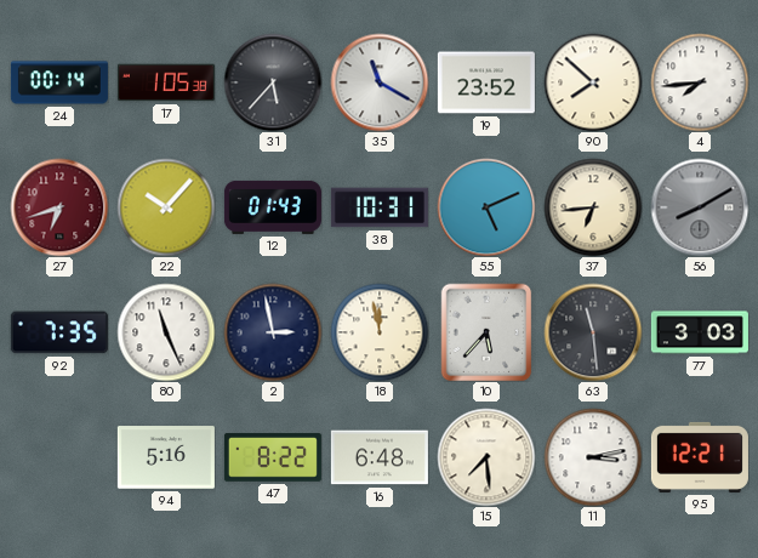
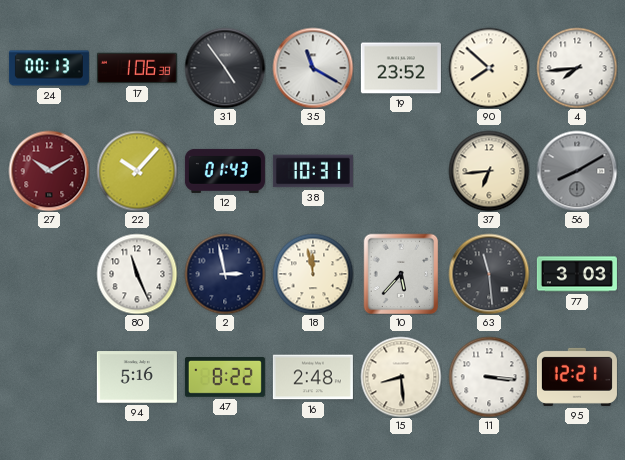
24: 00:14 -> 00:13 (49, 68)
17: 1:05 -> 1:06 (137, 68)
31: 5:37 -> 4:54 (225, 68)
27: 6:42 -> 10:10 (49, 171)
55: 5:11 -> none (486, 207)
92: 7:35 -> none (59, 332)
16: 6:48 -> 2:48 (313, 377)
15: 7:29 -> 8:29 (401, 377)
11: 3:13 -> 3:16 (489, 377)
